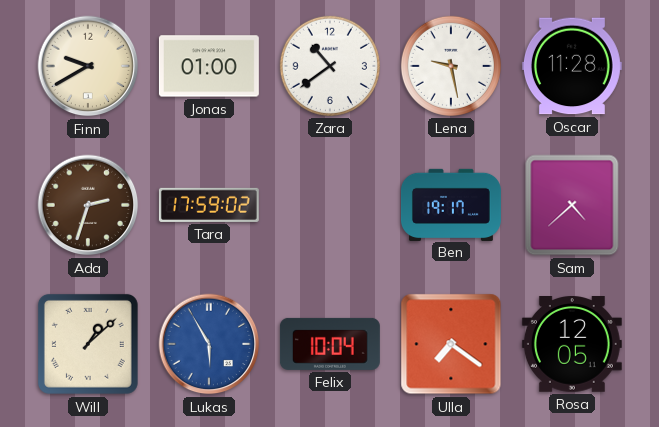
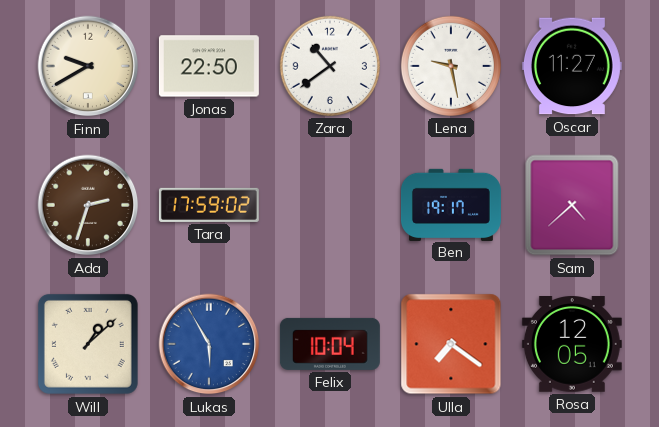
Jonas: 01:00 -> 22:50 (209, 66)
Oscar: 11:28 -> 11:27 (572, 66)
